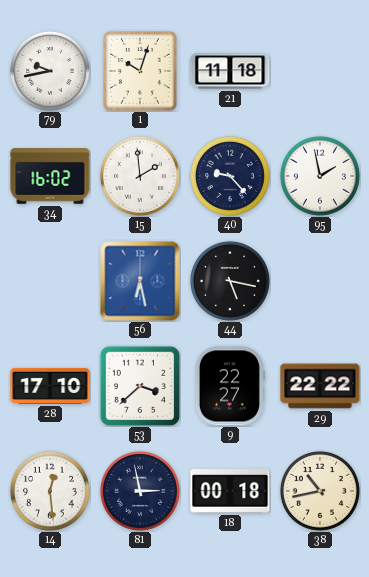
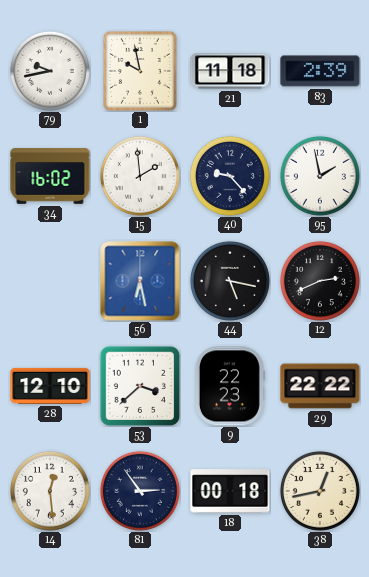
1: 10:03 -> 9:58 (141, 72)
83: none -> 2:39 (320, 71)
12: none -> 2:41 (320, 281)
28: 17:10 -> 12:10 (50, 386)
9: 22:27 -> 22:23 (229, 386)
81: 2:58 -> 2:54 (140, 491)
38: 10:43 -> 12:43 (320, 491)
